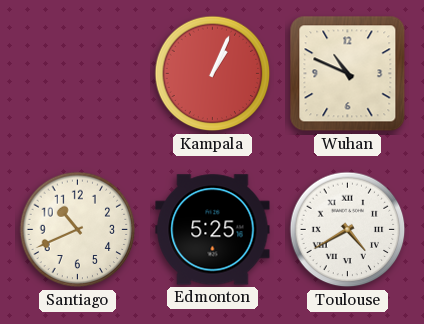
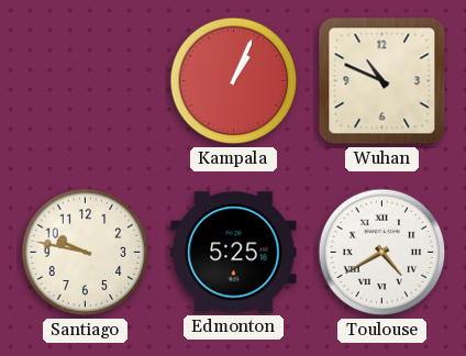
Santiago: 10:41 -> 9:47 (86, 253)
